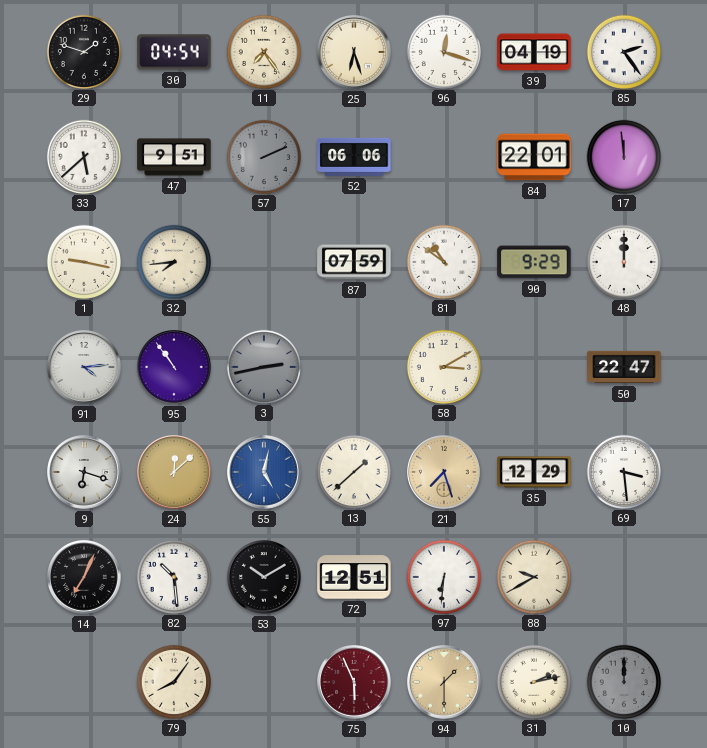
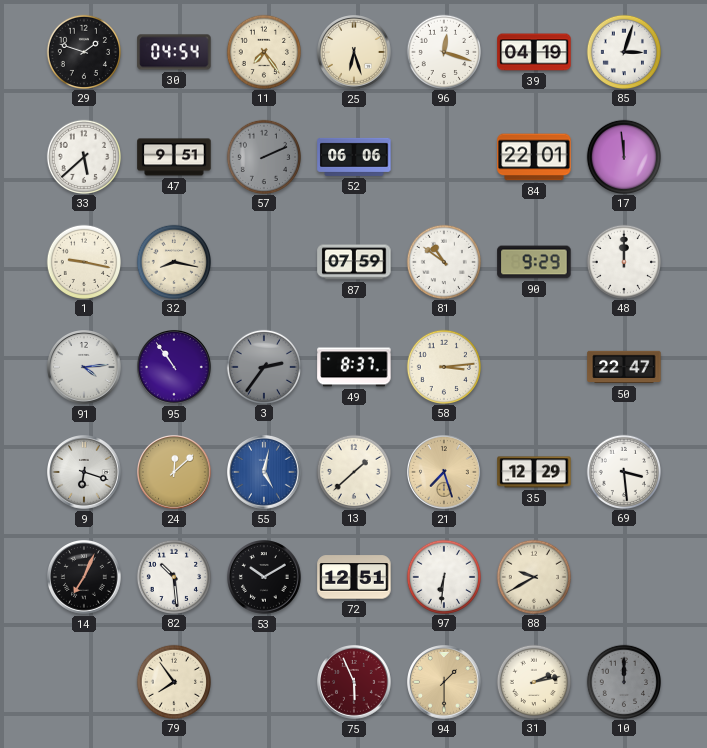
85: 2:24 -> 3:03 (623, 51)
32: 7:44 -> 8:17 (173, 261)
3: 2:43 -> 2:36 (263, 366)
49: none -> 8:37 (354, 367)
58: 3:10 -> 3:14 (443, 366)
79: 8:06 -> 7:54 (173, 681)
